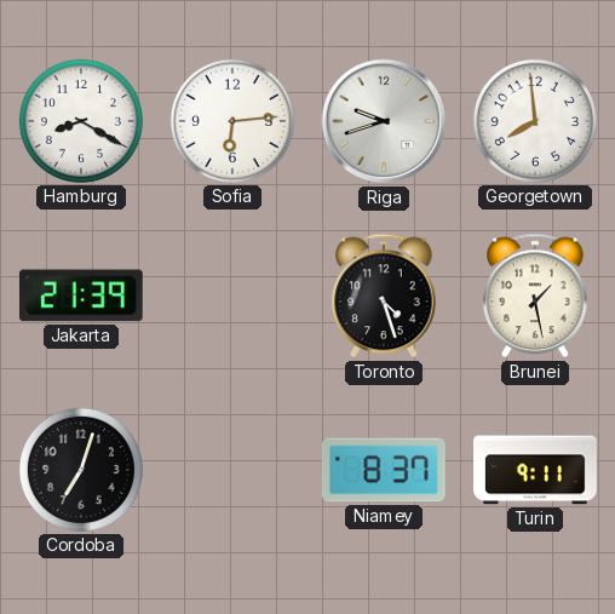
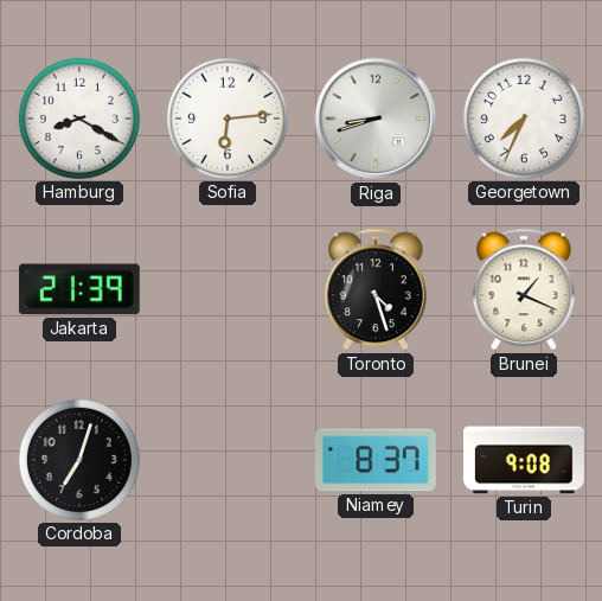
Riga: 9:42 -> 8:42 (376, 119)
Georgetown: 7:59 -> 7:34 (524, 119)
Brunei: 1:28 -> 1:19 (525, 289)
Turin: 9:11 -> 9:08 (525, 460)
